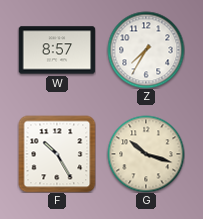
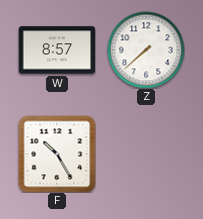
Z: 7:35 -> 7:38 (146, 50)
G: 10:18 -> none (146, 154)
